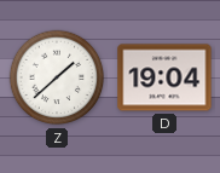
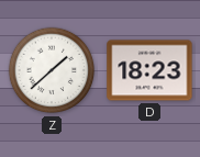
D: 19:04 -> 18:23 (149, 70)
